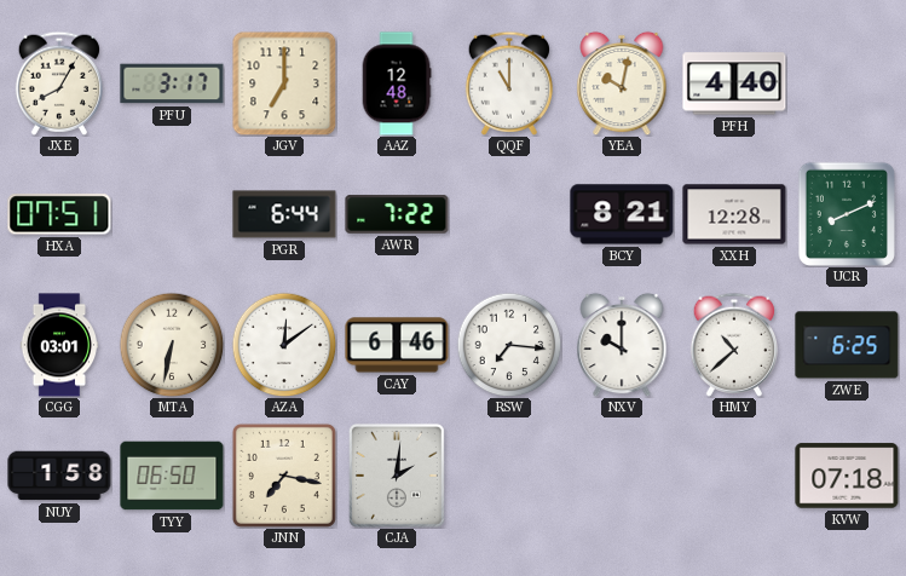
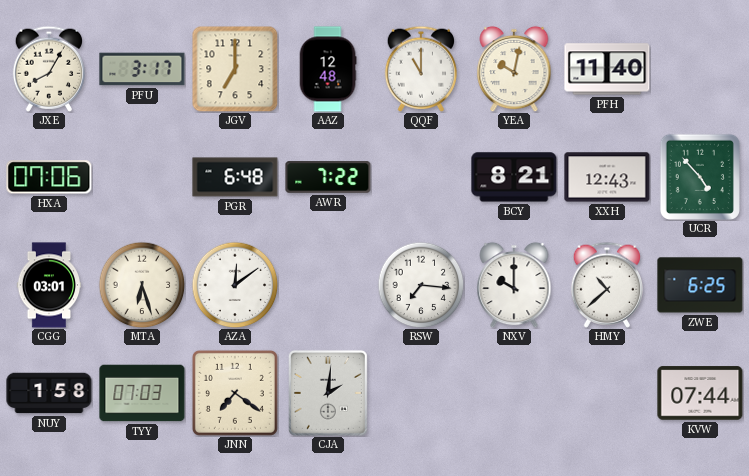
PFH: 4:40 -> 11:40 (607, 69)
HXA: 07:51 -> 07:06 (49, 177)
PGR: 6:44 -> 6:48 (235, 177)
XXH: 12:28 -> 12:43 (607, 177)
UCR: 8:11 -> 4:53 (700, 177)
MTA: 6:32 -> 6:27 (142, 285)
CAY: 6:46 -> none (397, 345)
TYY: 06:50 -> 07:03 (142, 393)
JNN: 7:17 -> 7:21 (235, 393)
KVW: 07:18 -> 07:44 (700, 393)
